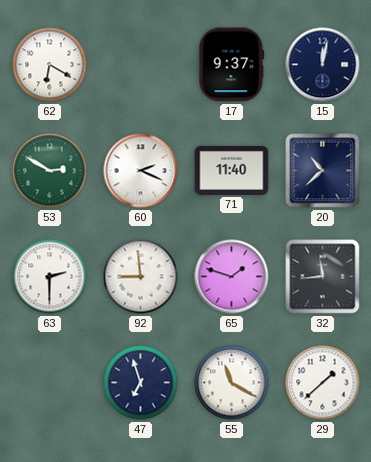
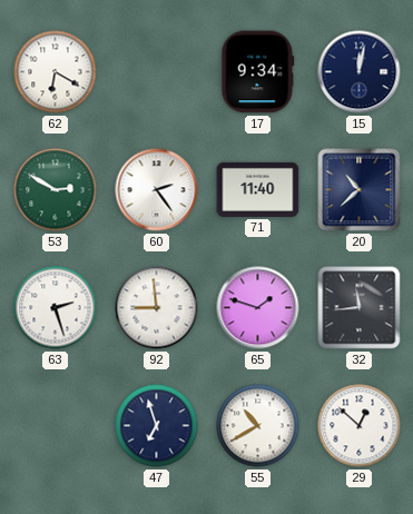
17: 9:37 -> 9:34 (258, 72)
60: 2:19 -> 2:24 (157, 190)
63: 2:30 -> 2:27 (56, 308)
55: 11:20 -> 10:40 (258, 426)
29: 1:38 -> 12:52 (360, 426)
